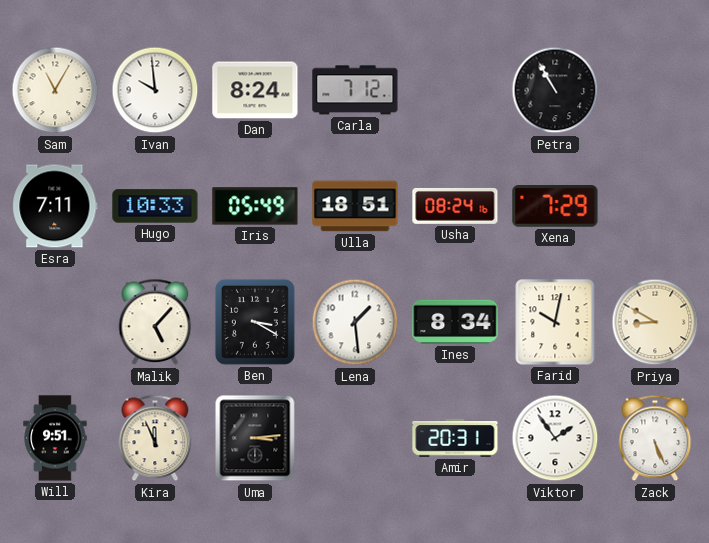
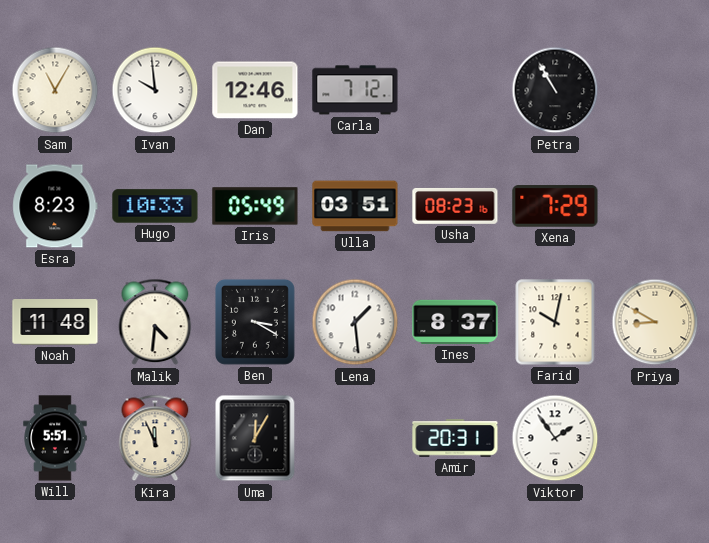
Dan: 8:24 -> 12:46 (255, 90)
Esra: 7:11 -> 8:23 (55, 206)
Ulla: 18:51 -> 03:51 (355, 206)
Usha: 08:24 -> 08:23 (455, 206)
Noah: none -> 11:48 (55, 323)
Malik: 5:07 -> 4:31 (155, 322)
Ines: 8:34 -> 8:37 (455, 322)
Will: 9:51 -> 5:51 (55, 438)
Uma: 3:14 -> 12:05 (255, 438)
Zack: 5:26 -> none (655, 438)
